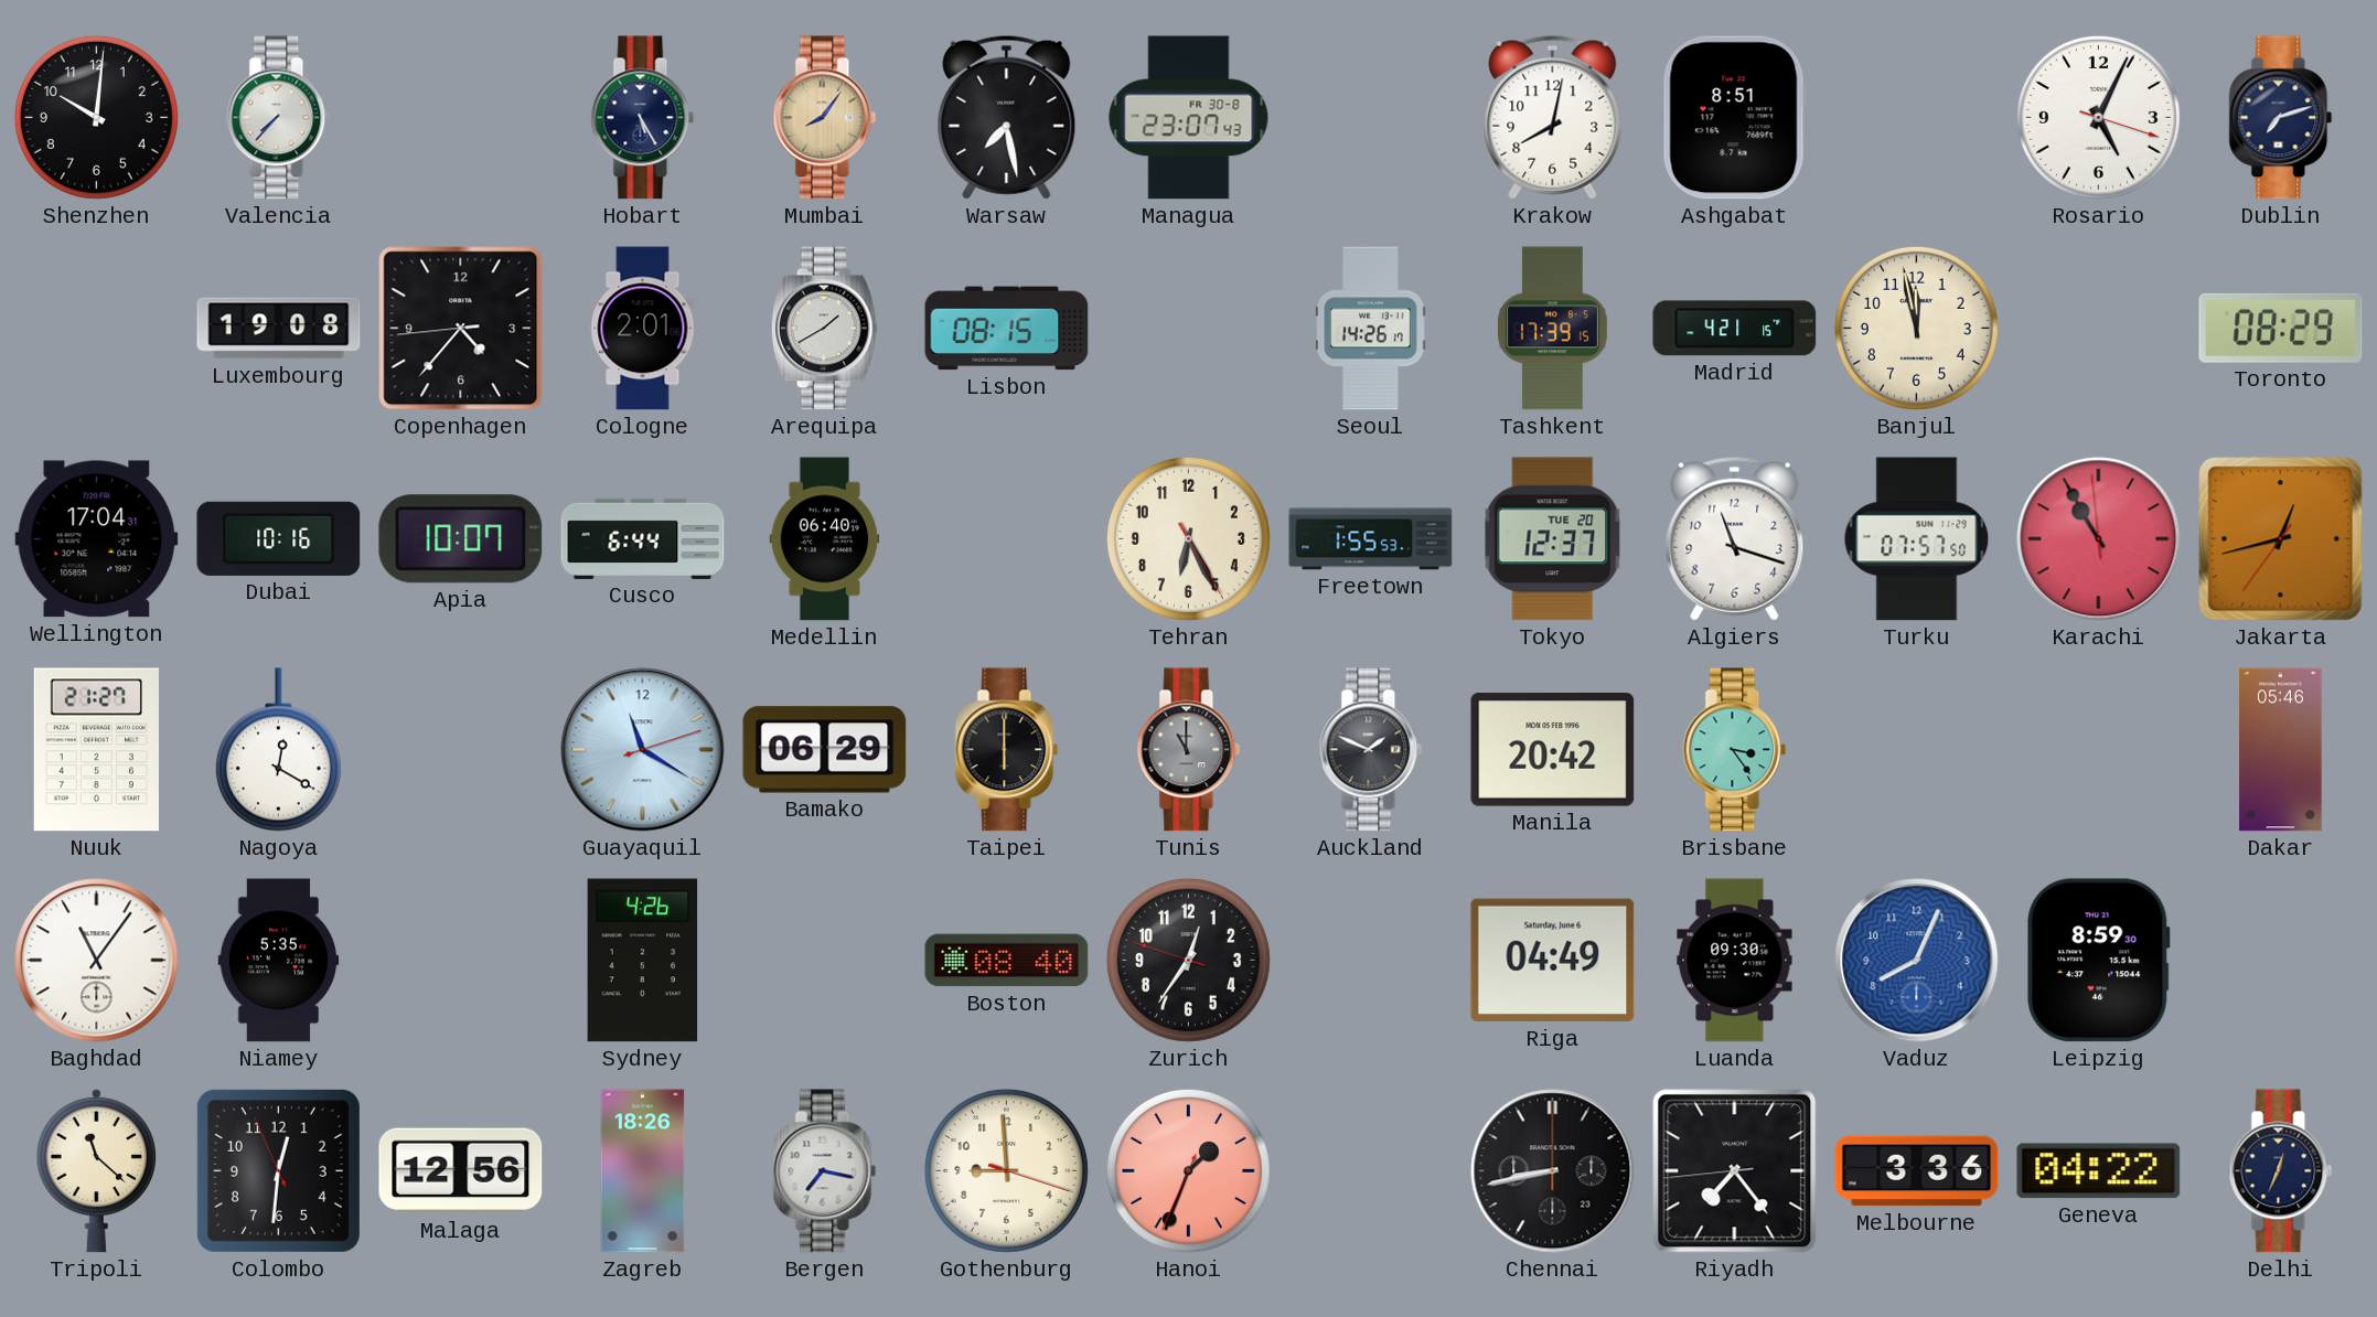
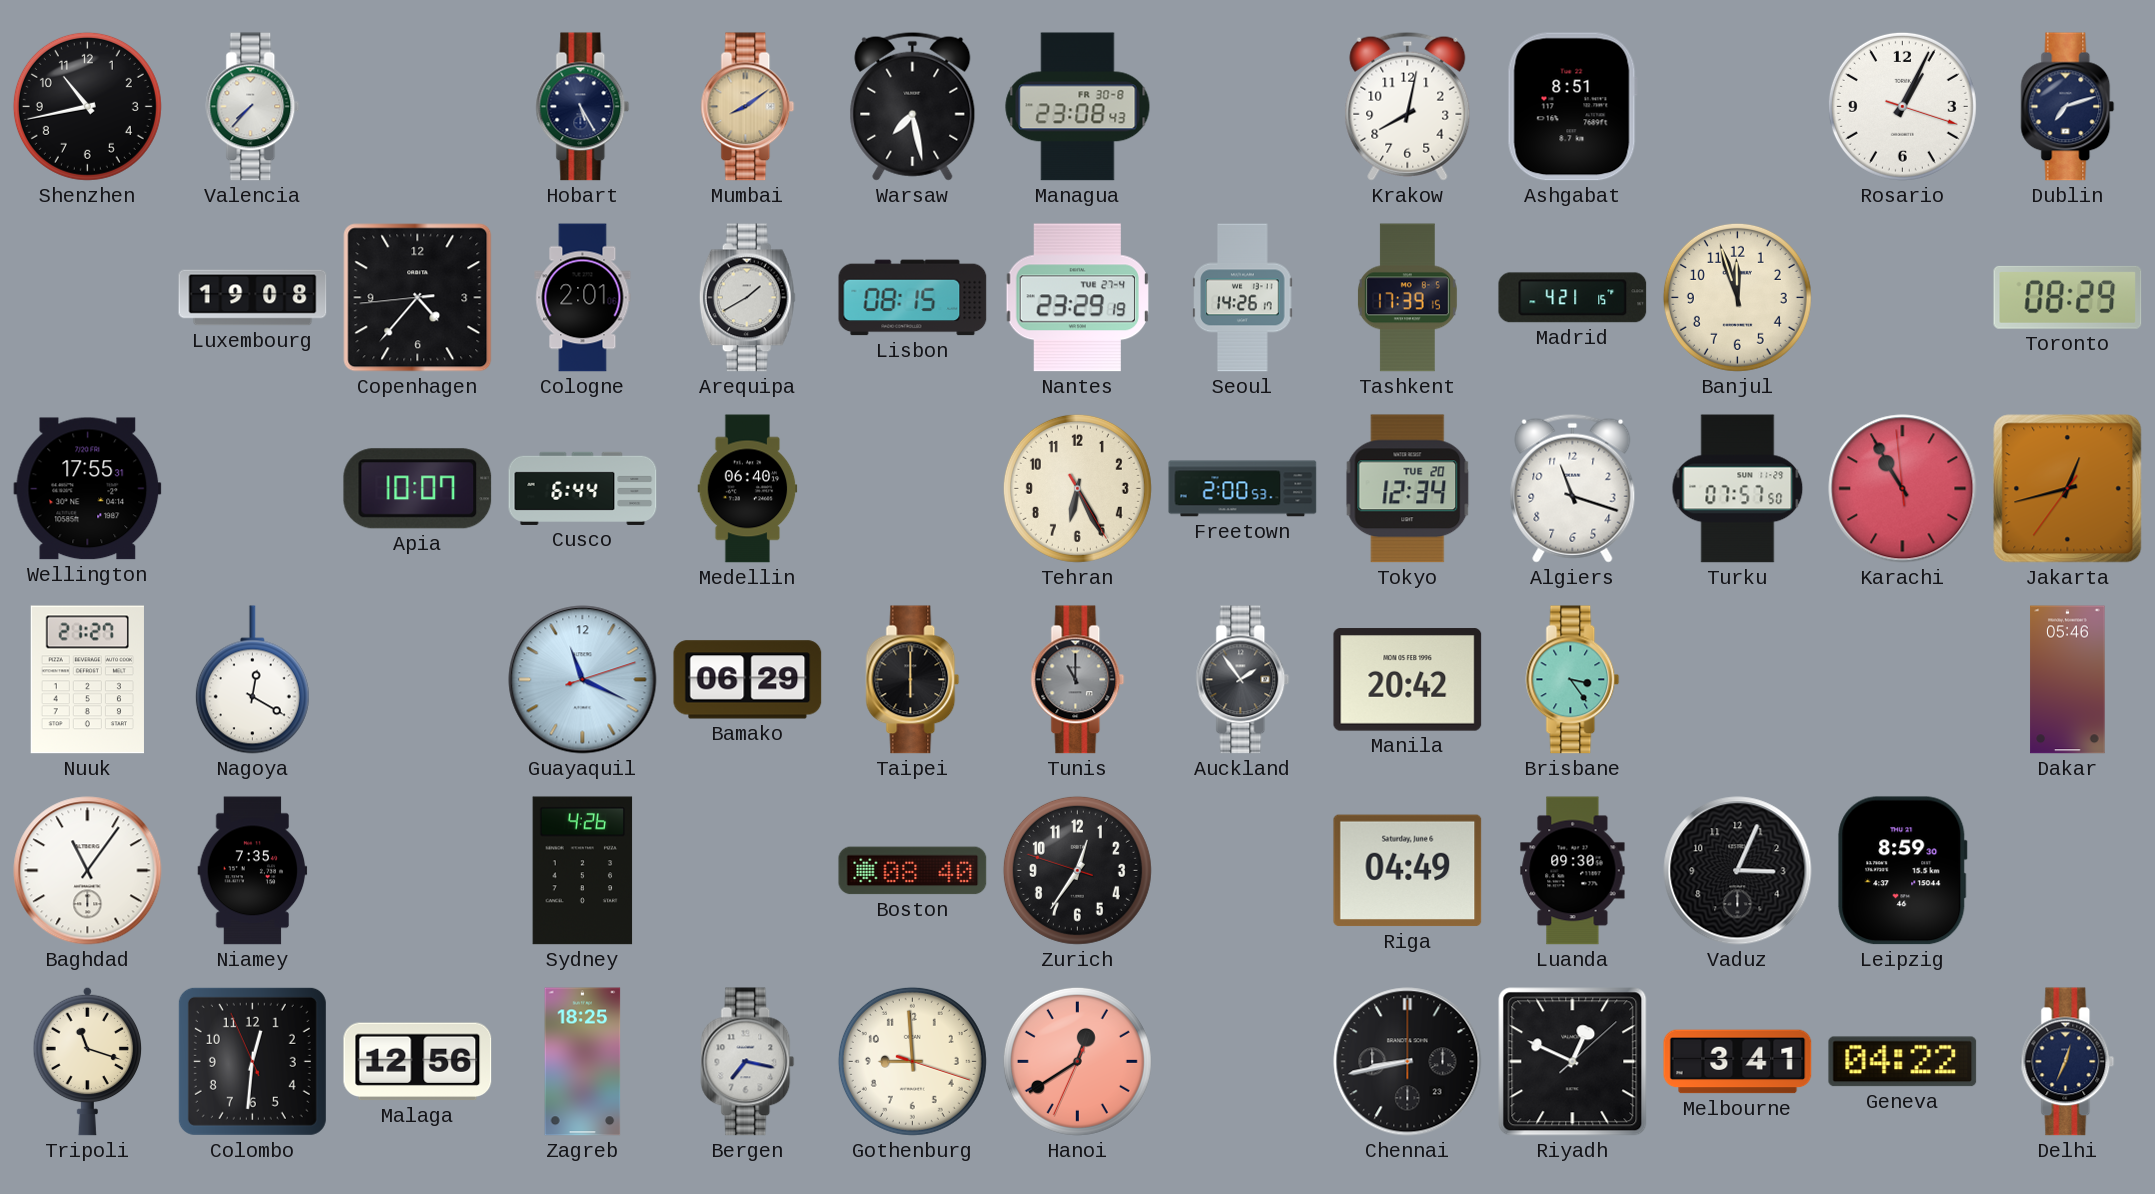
Shenzhen: 10:01 -> 10:43 (87, 106)
Mumbai: 8:06 -> 8:09 (748, 107)
Managua: 23:07 -> 23:08 (1078, 107)
Rosario: 5:04 -> 1:04 (1902, 106)
Nantes: none -> 23:29 (1077, 298)
Banjul: 11:58 -> 11:57 (1737, 297)
Wellington: 17:04 -> 17:55 (88, 489)
Dubai: 10:16 -> none (279, 538)
Freetown: 1:55 -> 2:00 (1243, 489)
Tokyo: 12:37 -> 12:34 (1408, 489)
Guayaquil: 11:20 -> 11:19 (583, 680)
Auckland: 1:49 -> 1:54 (1243, 680)
Niamey: 5:35 -> 7:35 (253, 871)
Vaduz: 8:04 -> 3:04 (1738, 871)
Vaduz dial: blue -> black (1738, 871)
Tripoli: 11:22 -> 11:18 (88, 1061)
Zagreb: 18:26 -> 18:25 (583, 1062)
Hanoi: 1:33 -> 12:39 (1077, 1061)
Riyadh: 7:23 -> 12:49 (1573, 1062)
Melbourne: 3:36 -> 3:41 (1738, 1062)
